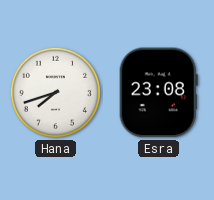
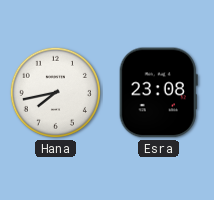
Hana: 7:42 -> 7:43 (55, 92)
